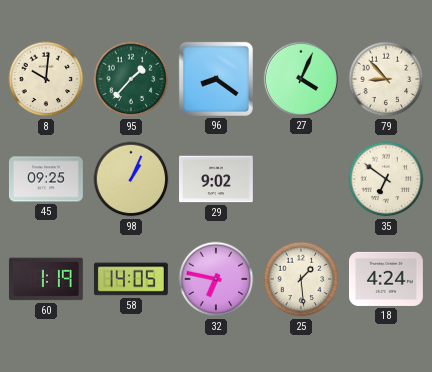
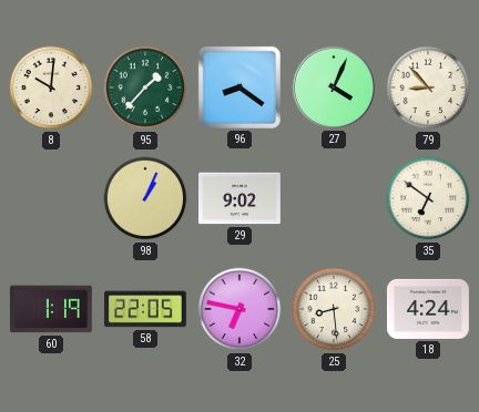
45: 09:25 -> none (46, 179)
58: 14:05 -> 22:05 (145, 309)
25: 1:29 -> 8:29 (334, 309)
